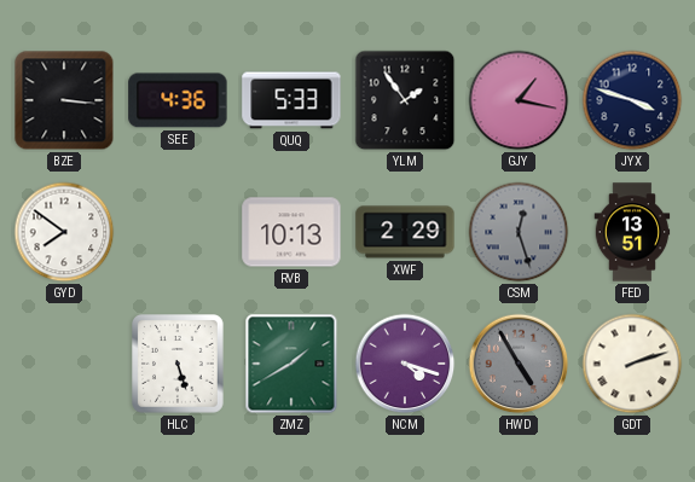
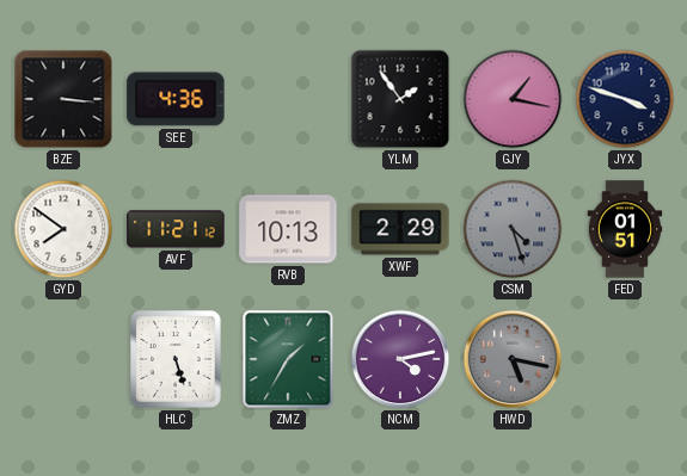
QUQ: 5:33 -> none (291, 100)
AVF: none -> 11:21 (176, 229)
CSM: 12:27 -> 4:27 (513, 229)
FED: 13:51 -> 01:51 (625, 229)
ZMZ: 1:40 -> 1:35 (288, 359)
NCM: 4:18 -> 4:13 (400, 359)
HWD: 4:55 -> 5:17 (513, 359)
GDT: 2:12 -> none (632, 364)
